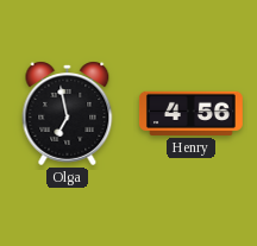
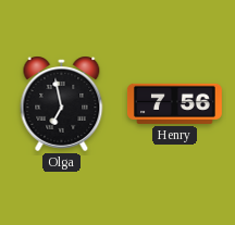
Henry: 4:56 -> 7:56 (175, 103)
